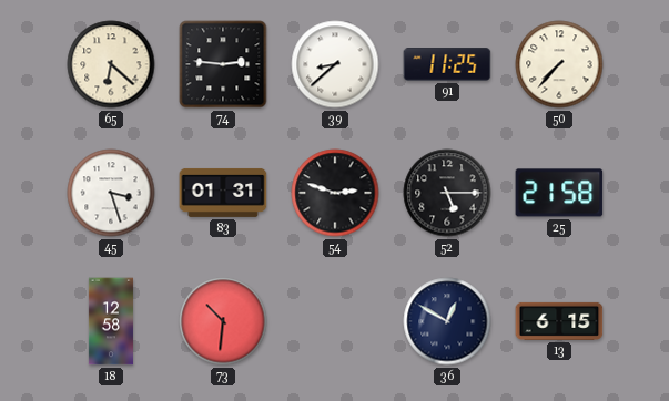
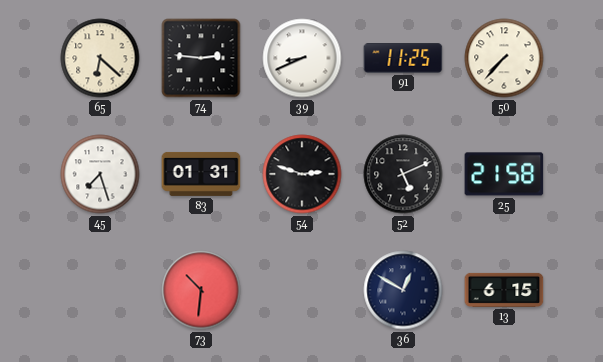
39: 8:38 -> 8:41 (302, 58)
45: 3:27 -> 7:27 (100, 174)
52: 5:15 -> 5:11 (403, 174)
18: 12:58 -> none (111, 321)
